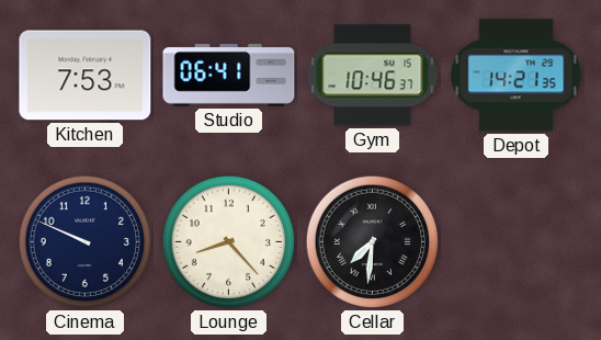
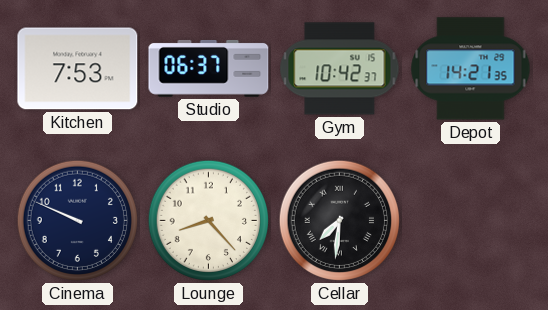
Studio: 06:41 -> 06:37 (209, 68)
Gym: 10:46 -> 10:42 (340, 69)
